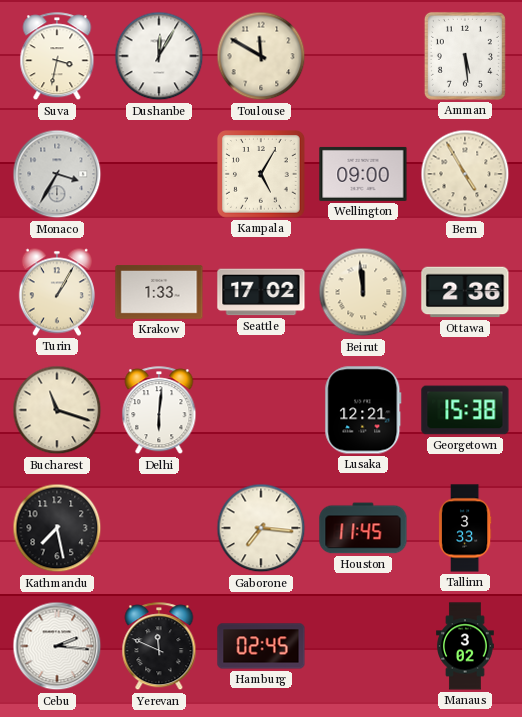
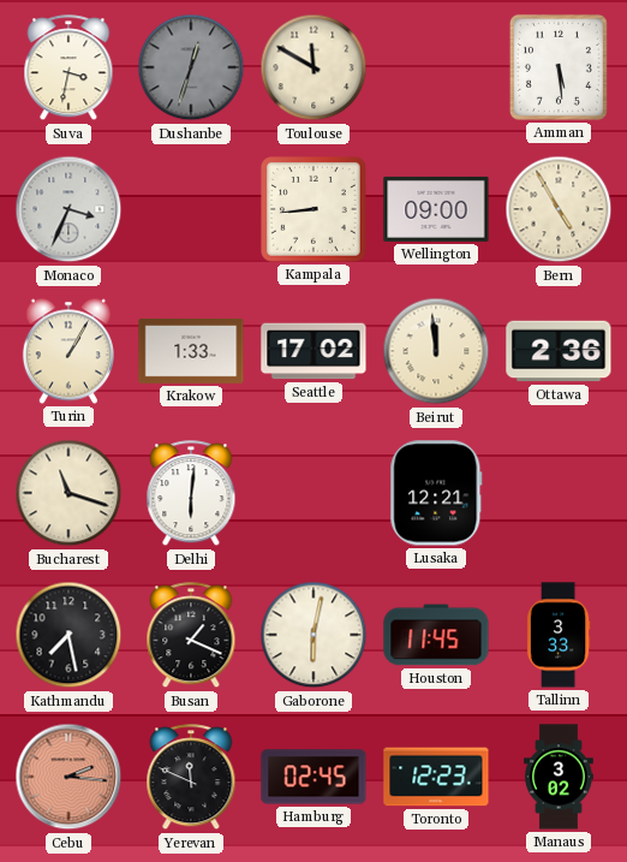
Dushanbe: 12:05 -> 12:33 (191, 67)
Dushanbe dial: white -> grey (191, 67)
Monaco: 3:35 -> 3:34 (68, 209)
Kampala: 5:05 -> 8:44 (315, 210)
Georgetown: 15:38 -> none (465, 410)
Busan: none -> 1:19 (191, 636)
Gaborone: 7:16 -> 6:02 (313, 635)
Cebu dial: white -> salmon (68, 777)
Toronto: none -> 12:23 (436, 777)
